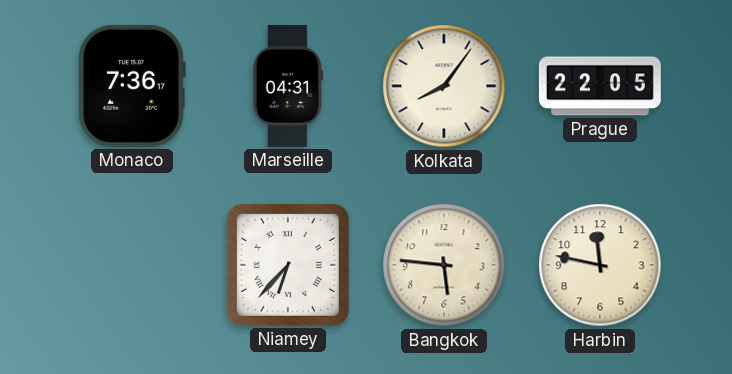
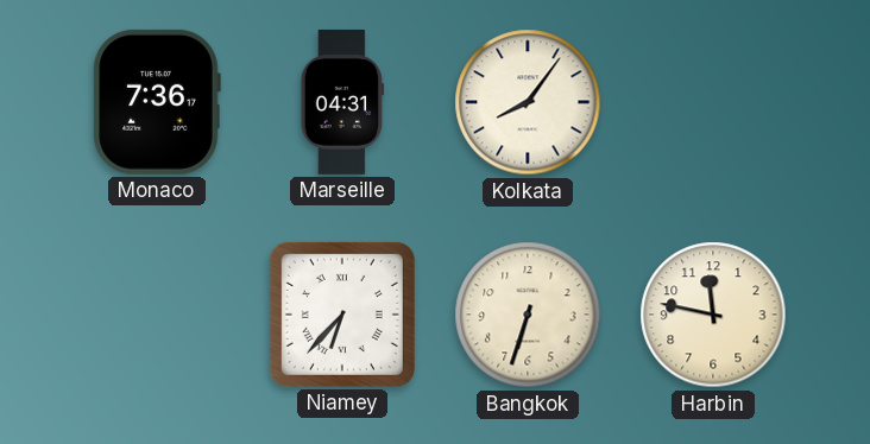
Prague: 22:05 -> none (600, 86)
Bangkok: 5:46 -> 6:33 (528, 315)
